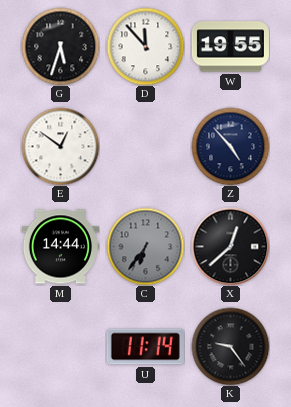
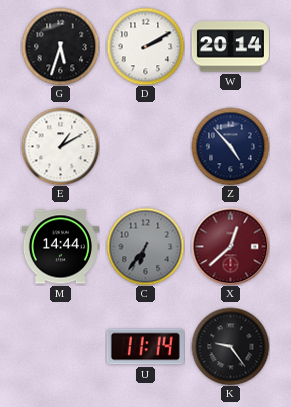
D: 11:53 -> 2:10 (145, 46)
W: 19:55 -> 20:14 (230, 47)
E: 12:51 -> 1:10 (60, 146)
X dial: black -> burgundy (230, 246)
